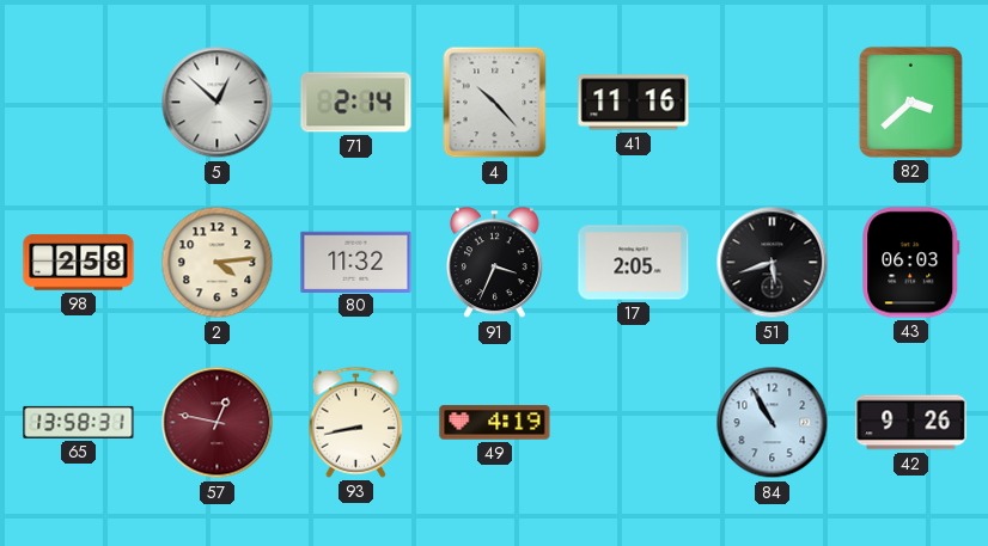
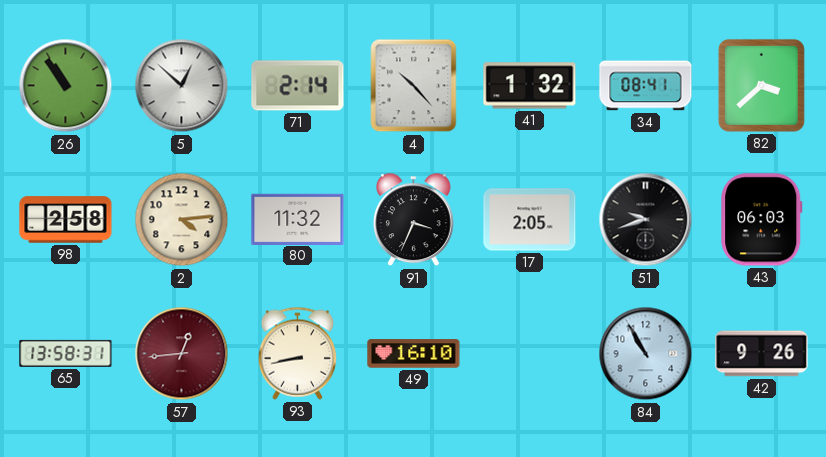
26: none -> 10:54 (66, 86)
41: 11:16 -> 1:32 (530, 86)
34: none -> 08:41 (646, 86)
51: 5:42 -> 9:42 (646, 220)
57: 12:47 -> 12:44 (182, 354)
49: 4:19 -> 16:10 (414, 354)
